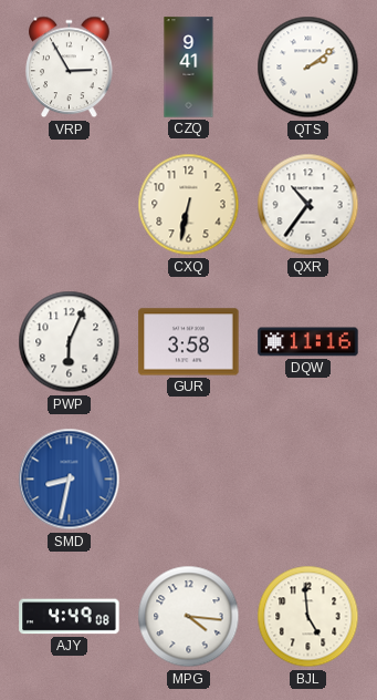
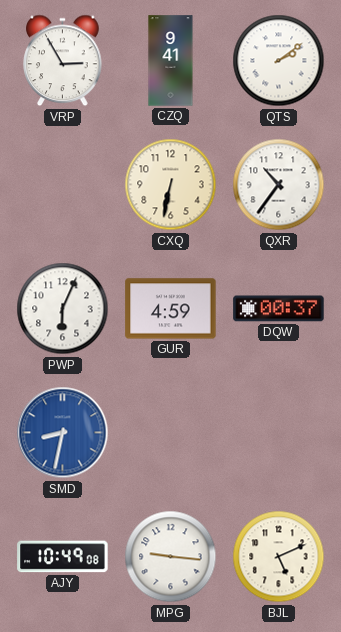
GUR: 3:58 -> 4:59 (171, 309)
DQW: 11:16 -> 00:37 (279, 309)
AJY: 4:49 -> 10:49 (63, 557)
MPG: 4:16 -> 9:16 (171, 557)
BJL: 4:59 -> 5:11 (279, 557)
